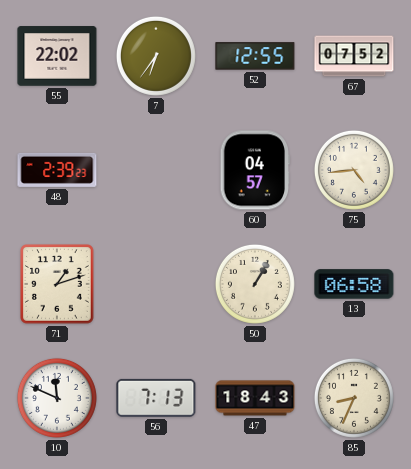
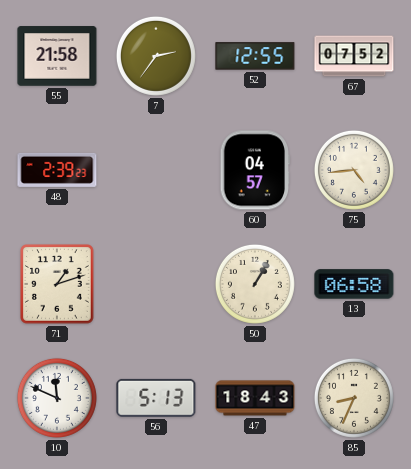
55: 22:02 -> 21:58 (57, 56)
7: 6:36 -> 2:36 (156, 56)
56: 7:13 -> 5:13 (156, 398)
